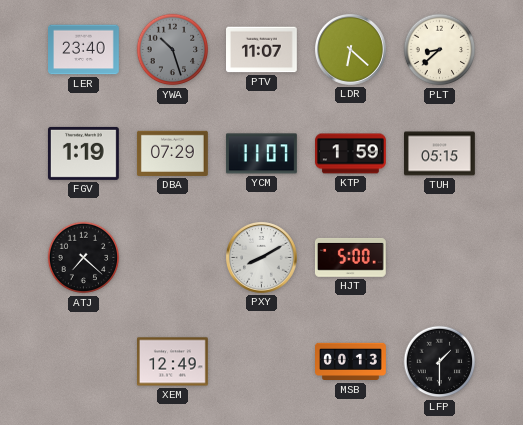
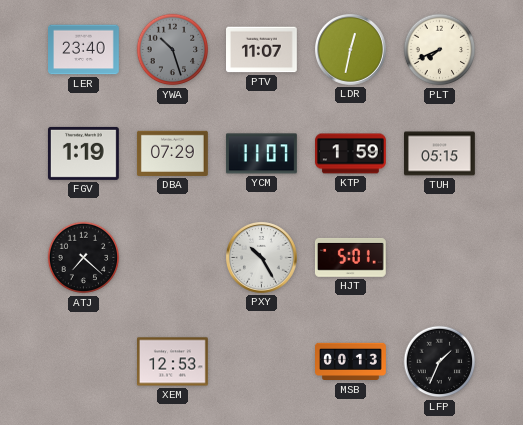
LDR: 6:22 -> 12:32 (351, 50)
PLT: 8:38 -> 7:41 (440, 50)
PXY: 8:10 -> 10:25 (262, 258)
HJT: 5:00 -> 5:01 (350, 257)
XEM: 12:49 -> 12:53 (173, 362)
LFP: 1:30 -> 1:34 (440, 362)
